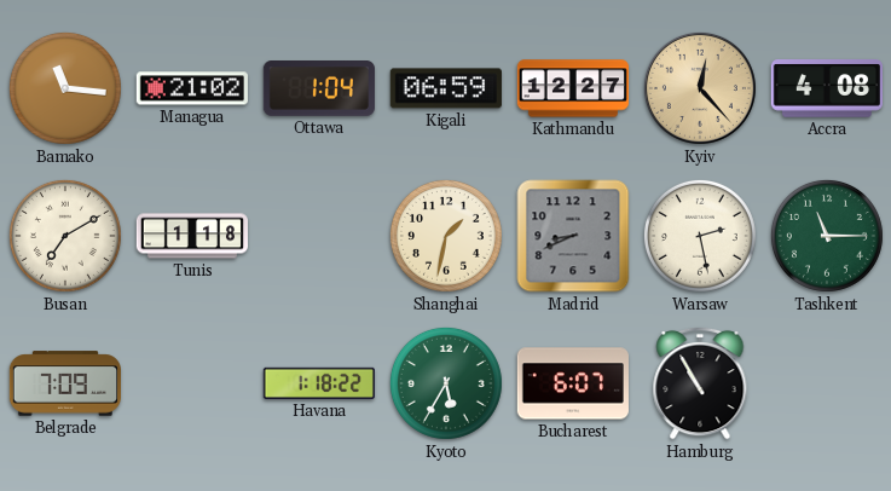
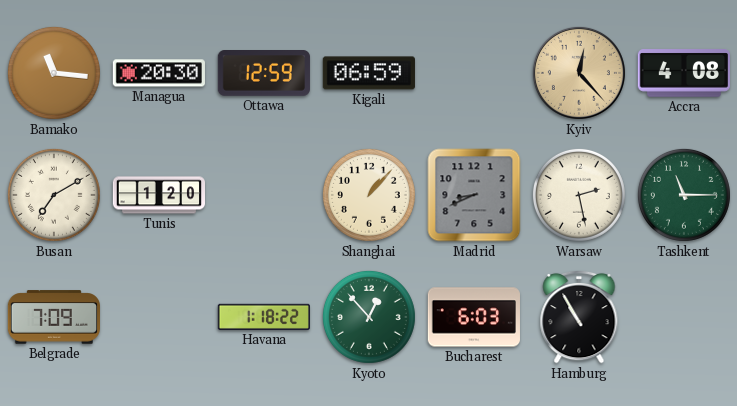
Managua: 21:02 -> 20:30 (159, 73)
Ottawa: 1:04 -> 12:59 (263, 74)
Kathmandu: 12:27 -> none (572, 88)
Tunis: 1:18 -> 1:20 (158, 195)
Shanghai: 1:32 -> 1:07 (369, 195)
Kyoto: 5:35 -> 12:53 (369, 317)
Bucharest: 6:07 -> 6:03 (474, 317)
